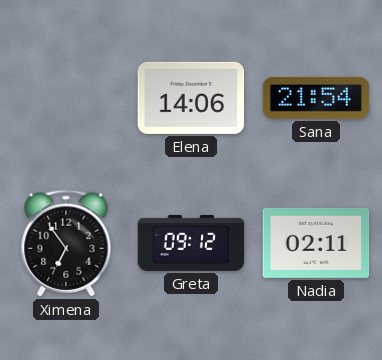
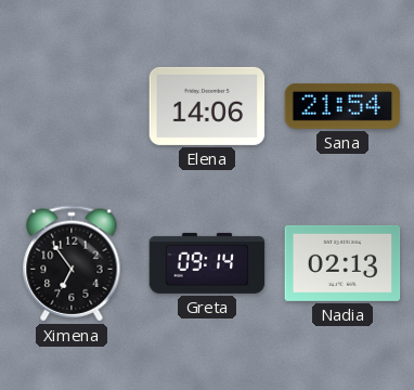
Greta: 09:12 -> 09:14 (207, 263)
Nadia: 02:11 -> 02:13 (342, 263)
